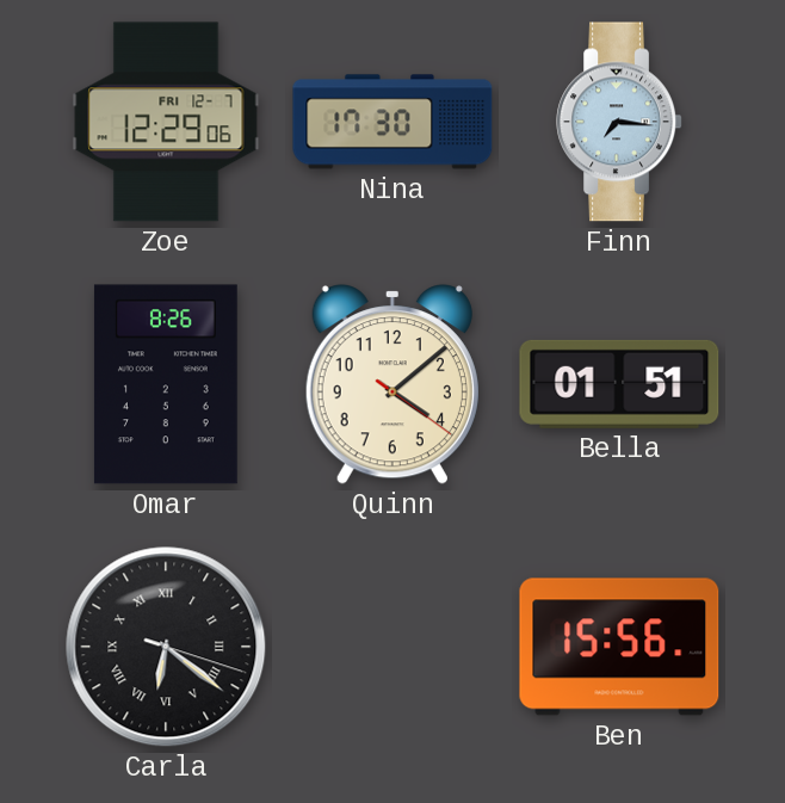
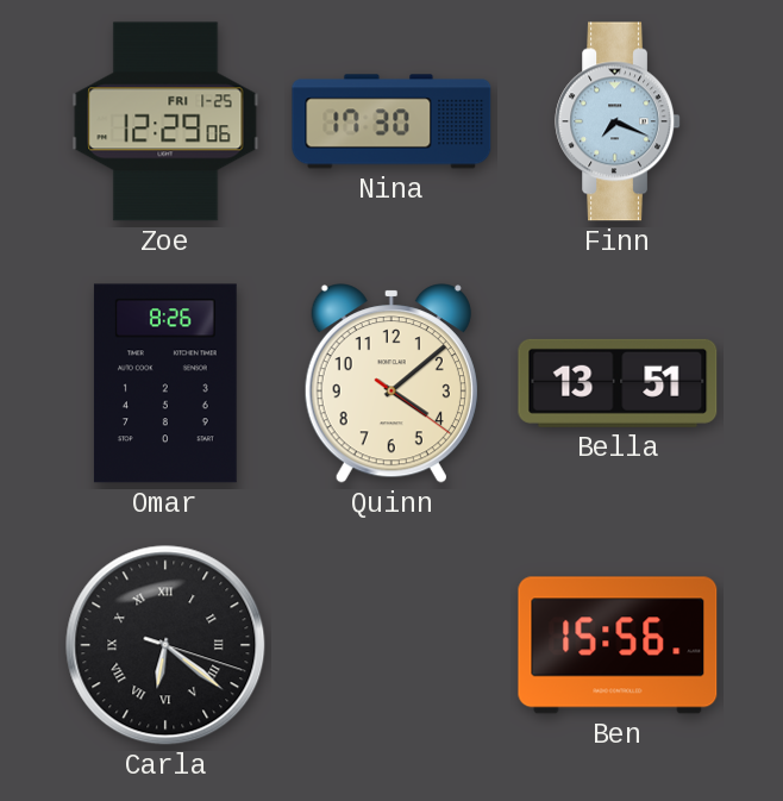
Zoe date: FRI 12-7 -> FRI 1-25 (165, 121)
Finn: 7:16 -> 7:19 (618, 121)
Bella: 01:51 -> 13:51 (618, 383)
